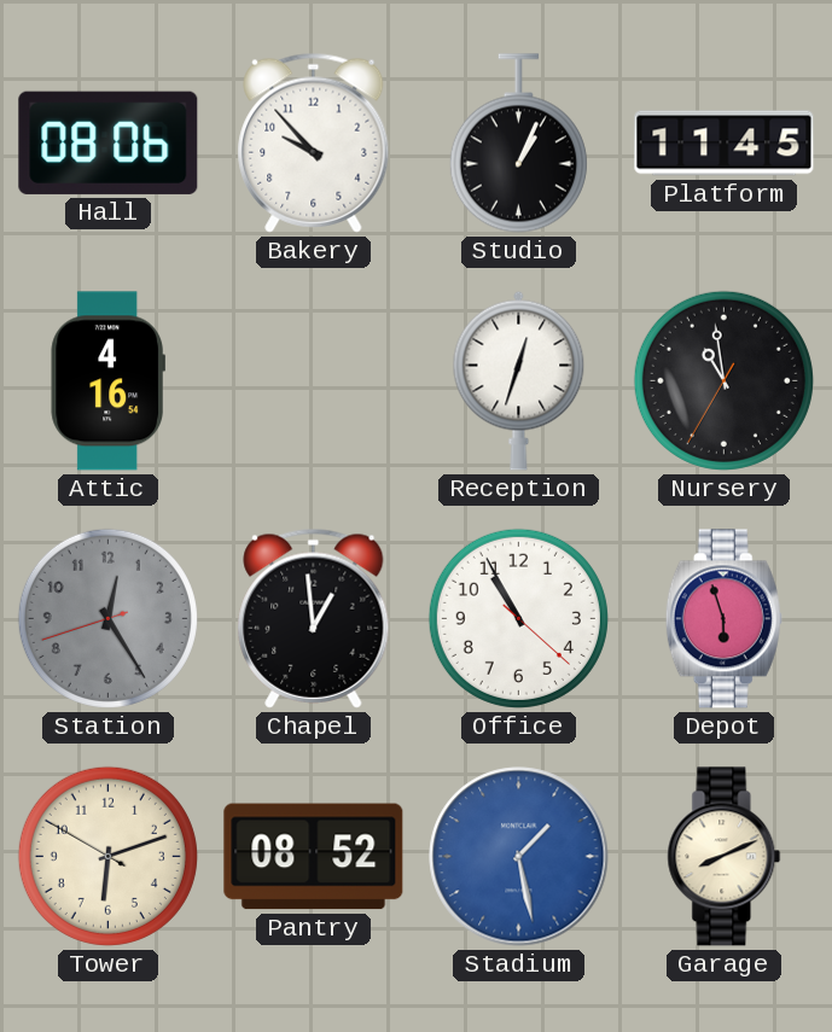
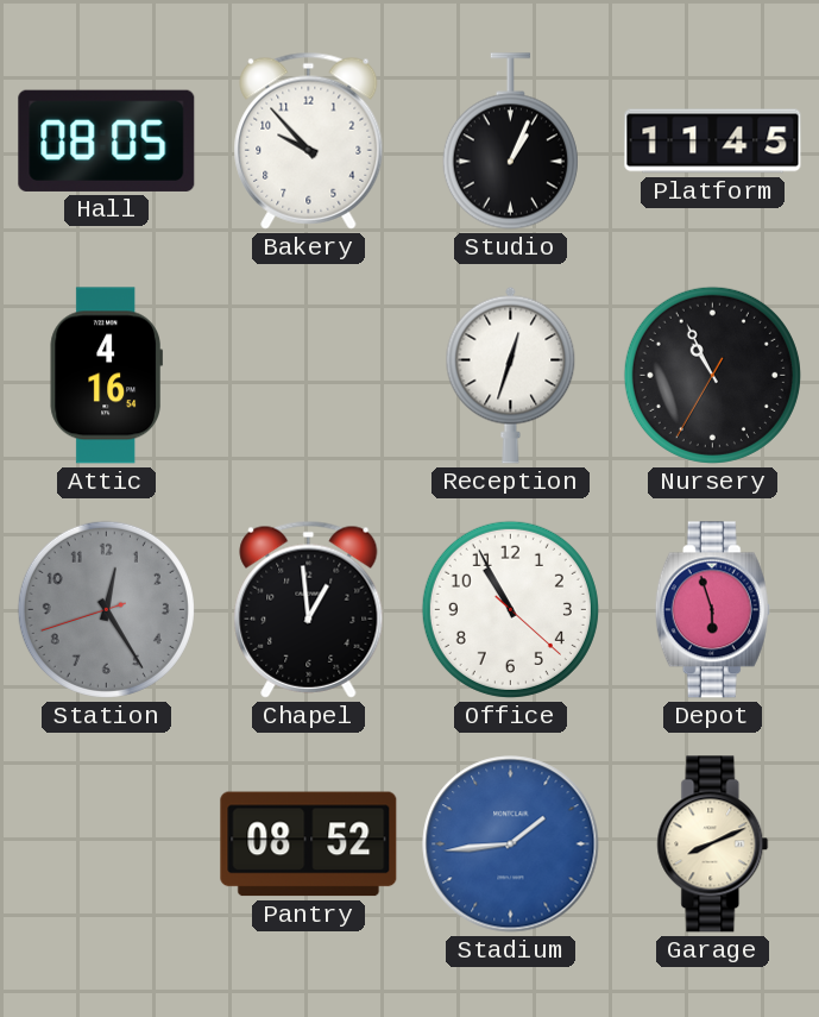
Hall: 08:06 -> 08:05 (107, 140)
Nursery: 10:58 -> 10:55 (712, 375)
Tower: 6:11 -> none (107, 856)
Stadium: 1:28 -> 1:44 (511, 845)
